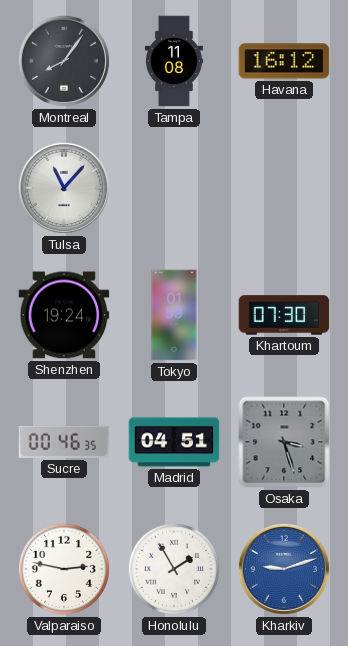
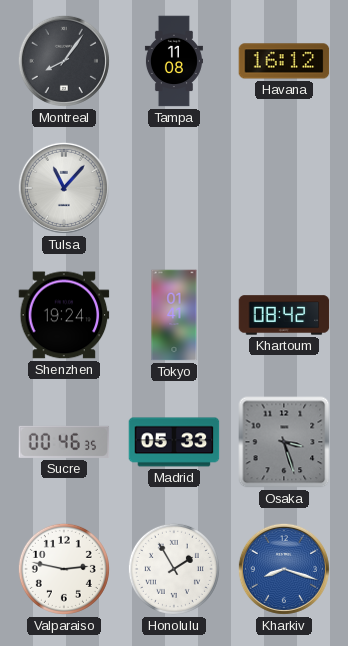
Tokyo: 01:59 -> 01:41 (174, 315)
Khartoum: 07:30 -> 08:42 (284, 315)
Madrid: 04:51 -> 05:33 (174, 442)
Kharkiv: 9:12 -> 8:18 (284, 569)
